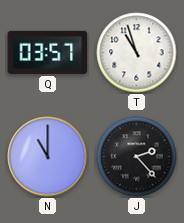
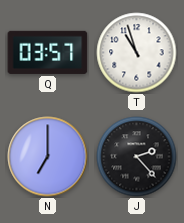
N: 11:00 -> 7:00 (48, 157)
